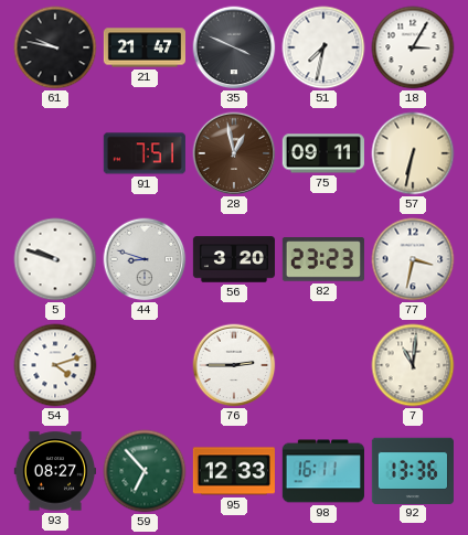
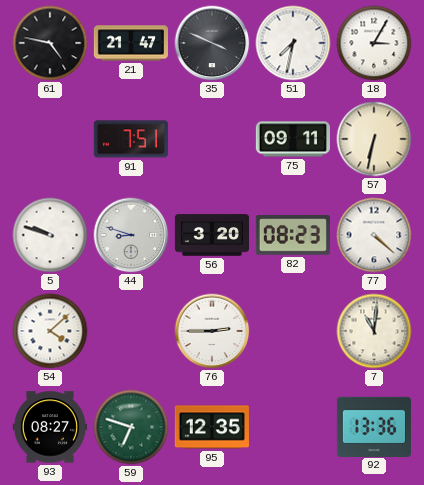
61: 9:47 -> 4:47 (50, 43)
28: 12:58 -> none (234, 153)
82: 23:23 -> 08:23 (293, 236)
77: 3:32 -> 4:22 (374, 235)
54: 4:12 -> 4:08 (50, 331)
59: 6:53 -> 6:48 (131, 427)
95: 12:33 -> 12:35 (212, 427)
98: 16:11 -> none (322, 471)
